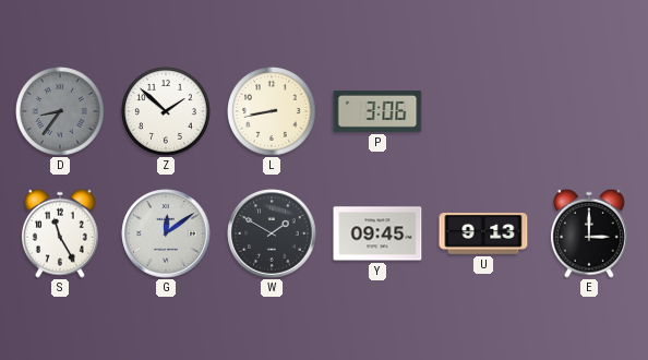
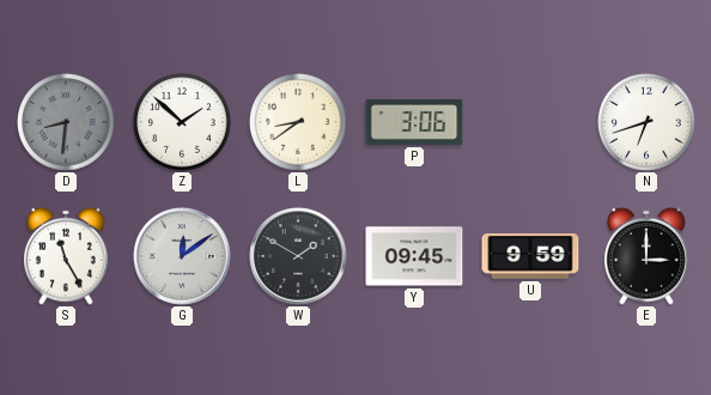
D: 8:36 -> 8:31 (67, 123)
L: 8:43 -> 8:39 (299, 123)
N: none -> 6:42 (648, 123)
U: 9:13 -> 9:59 (530, 257)
